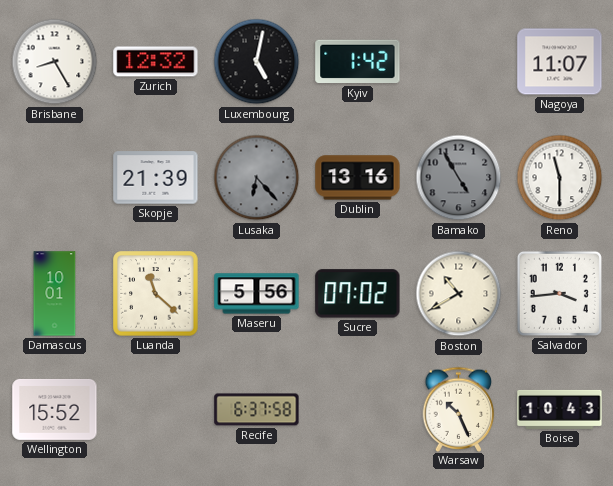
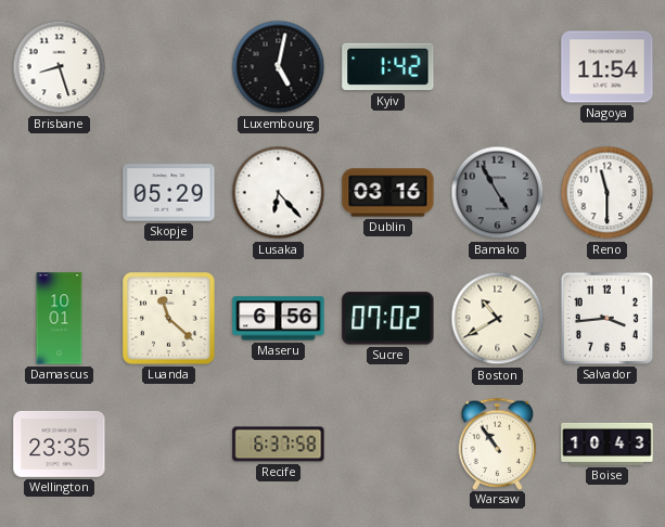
Brisbane: 8:25 -> 8:27 (60, 67)
Zurich: 12:32 -> none (156, 62)
Nagoya: 11:07 -> 11:54 (608, 67)
Skopje: 21:39 -> 05:29 (169, 193)
Lusaka dial: grey -> white (279, 193)
Dublin: 13:16 -> 03:16 (388, 193)
Maseru: 5:56 -> 6:56 (279, 319)
Wellington: 15:52 -> 23:35 (60, 444)
Warsaw: 10:26 -> 10:54 (498, 444)
